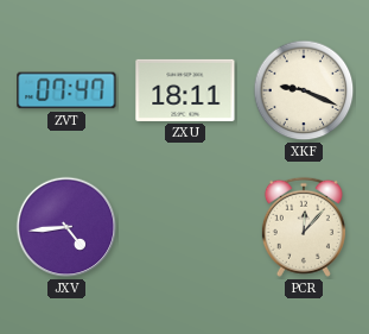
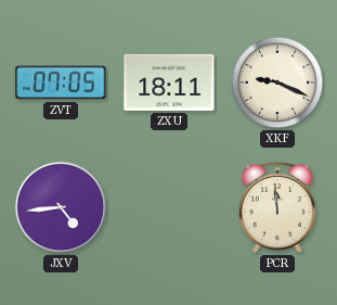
ZVT: 07:47 -> 07:05 (61, 82)
PCR: 12:07 -> 11:59 (277, 207)
